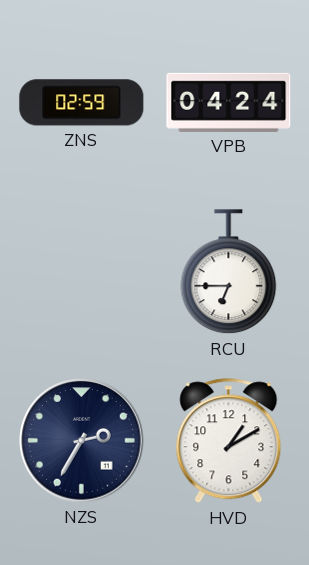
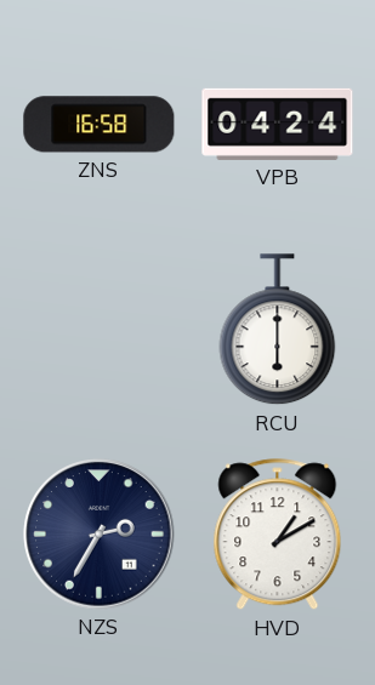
ZNS: 02:59 -> 16:58 (100, 125)
RCU: 6:45 -> 6:00 (278, 330)
